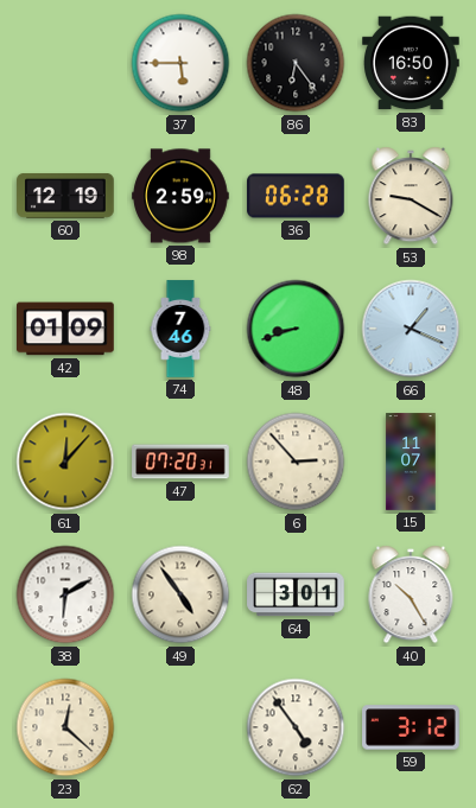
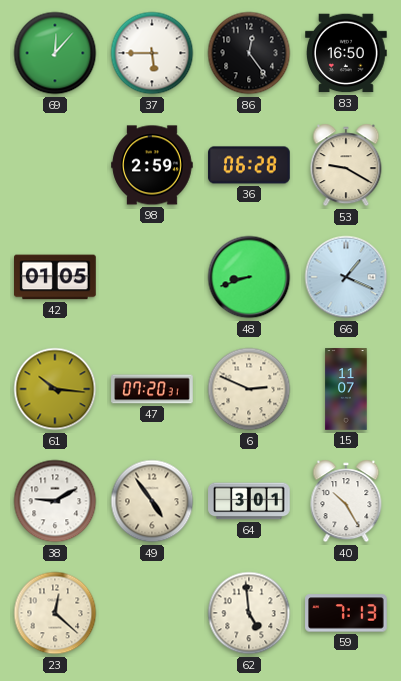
69: none -> 12:07 (55, 53)
86: 6:24 -> 12:24 (249, 53)
60: 12:19 -> none (65, 197)
42: 01:09 -> 01:05 (55, 277)
74: 7:46 -> none (180, 329)
61: 12:07 -> 10:16 (55, 389)
6: 2:53 -> 2:49 (249, 389)
38: 6:10 -> 9:10 (55, 501)
62: 4:54 -> 4:59 (249, 613)
59: 3:12 -> 7:13 (346, 613)
